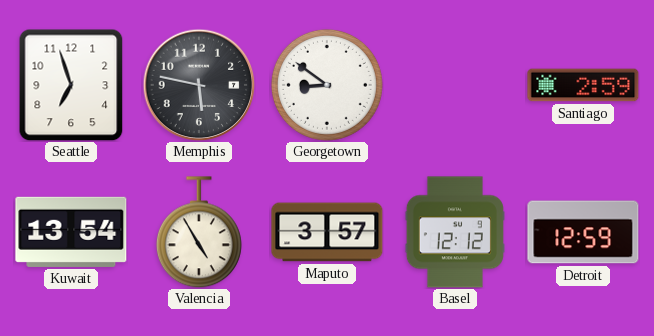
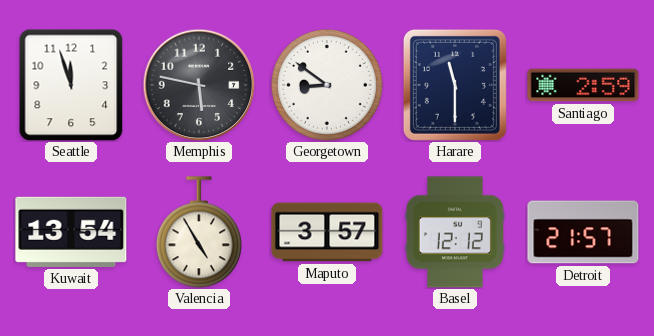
Seattle: 6:57 -> 11:57 (71, 85)
Harare: none -> 11:30 (455, 85)
Detroit: 12:59 -> 21:57 (583, 232)
